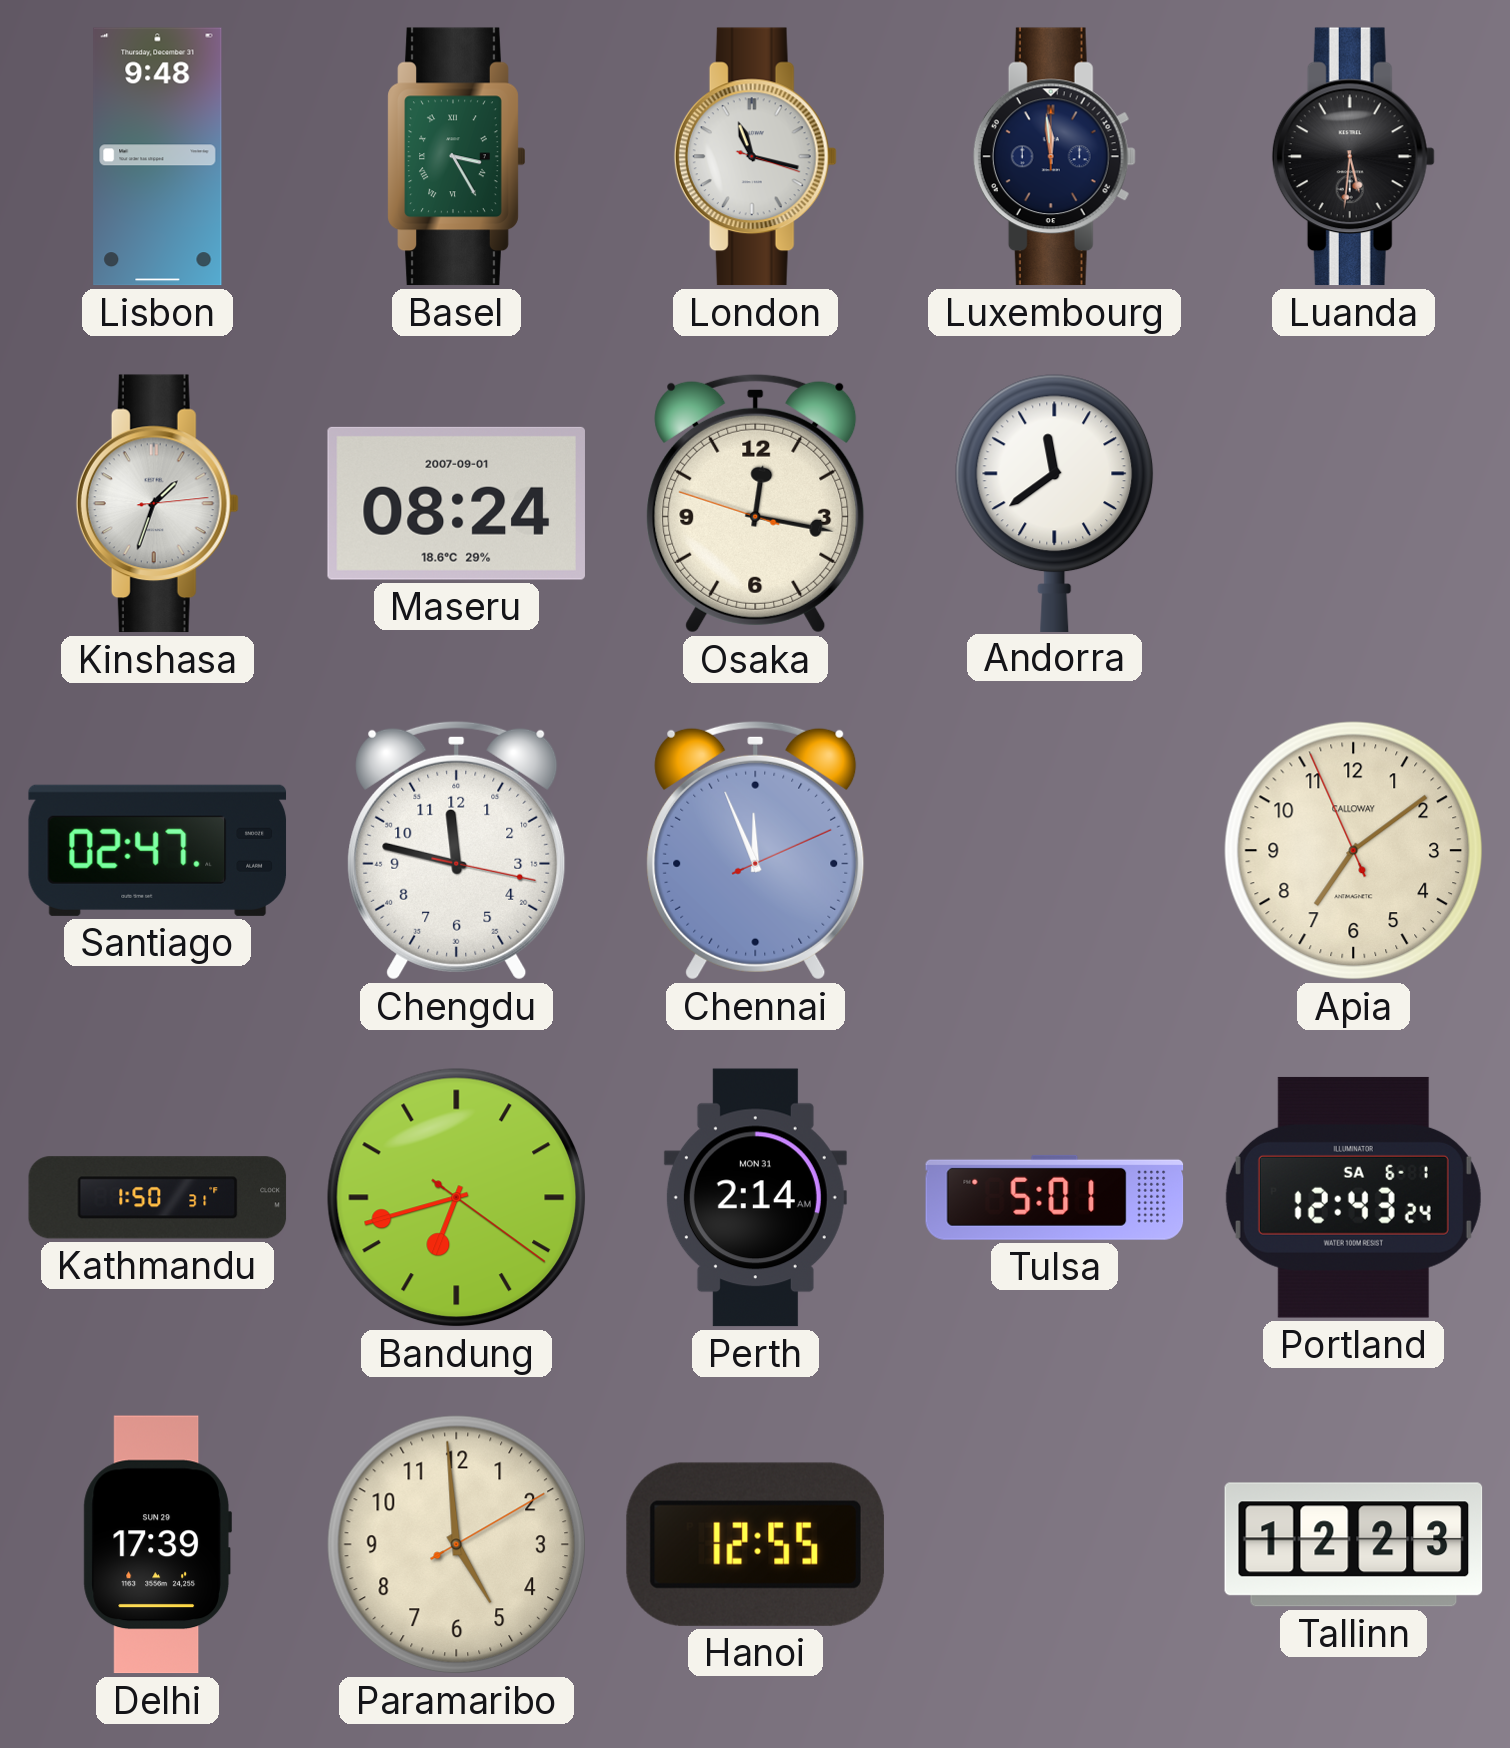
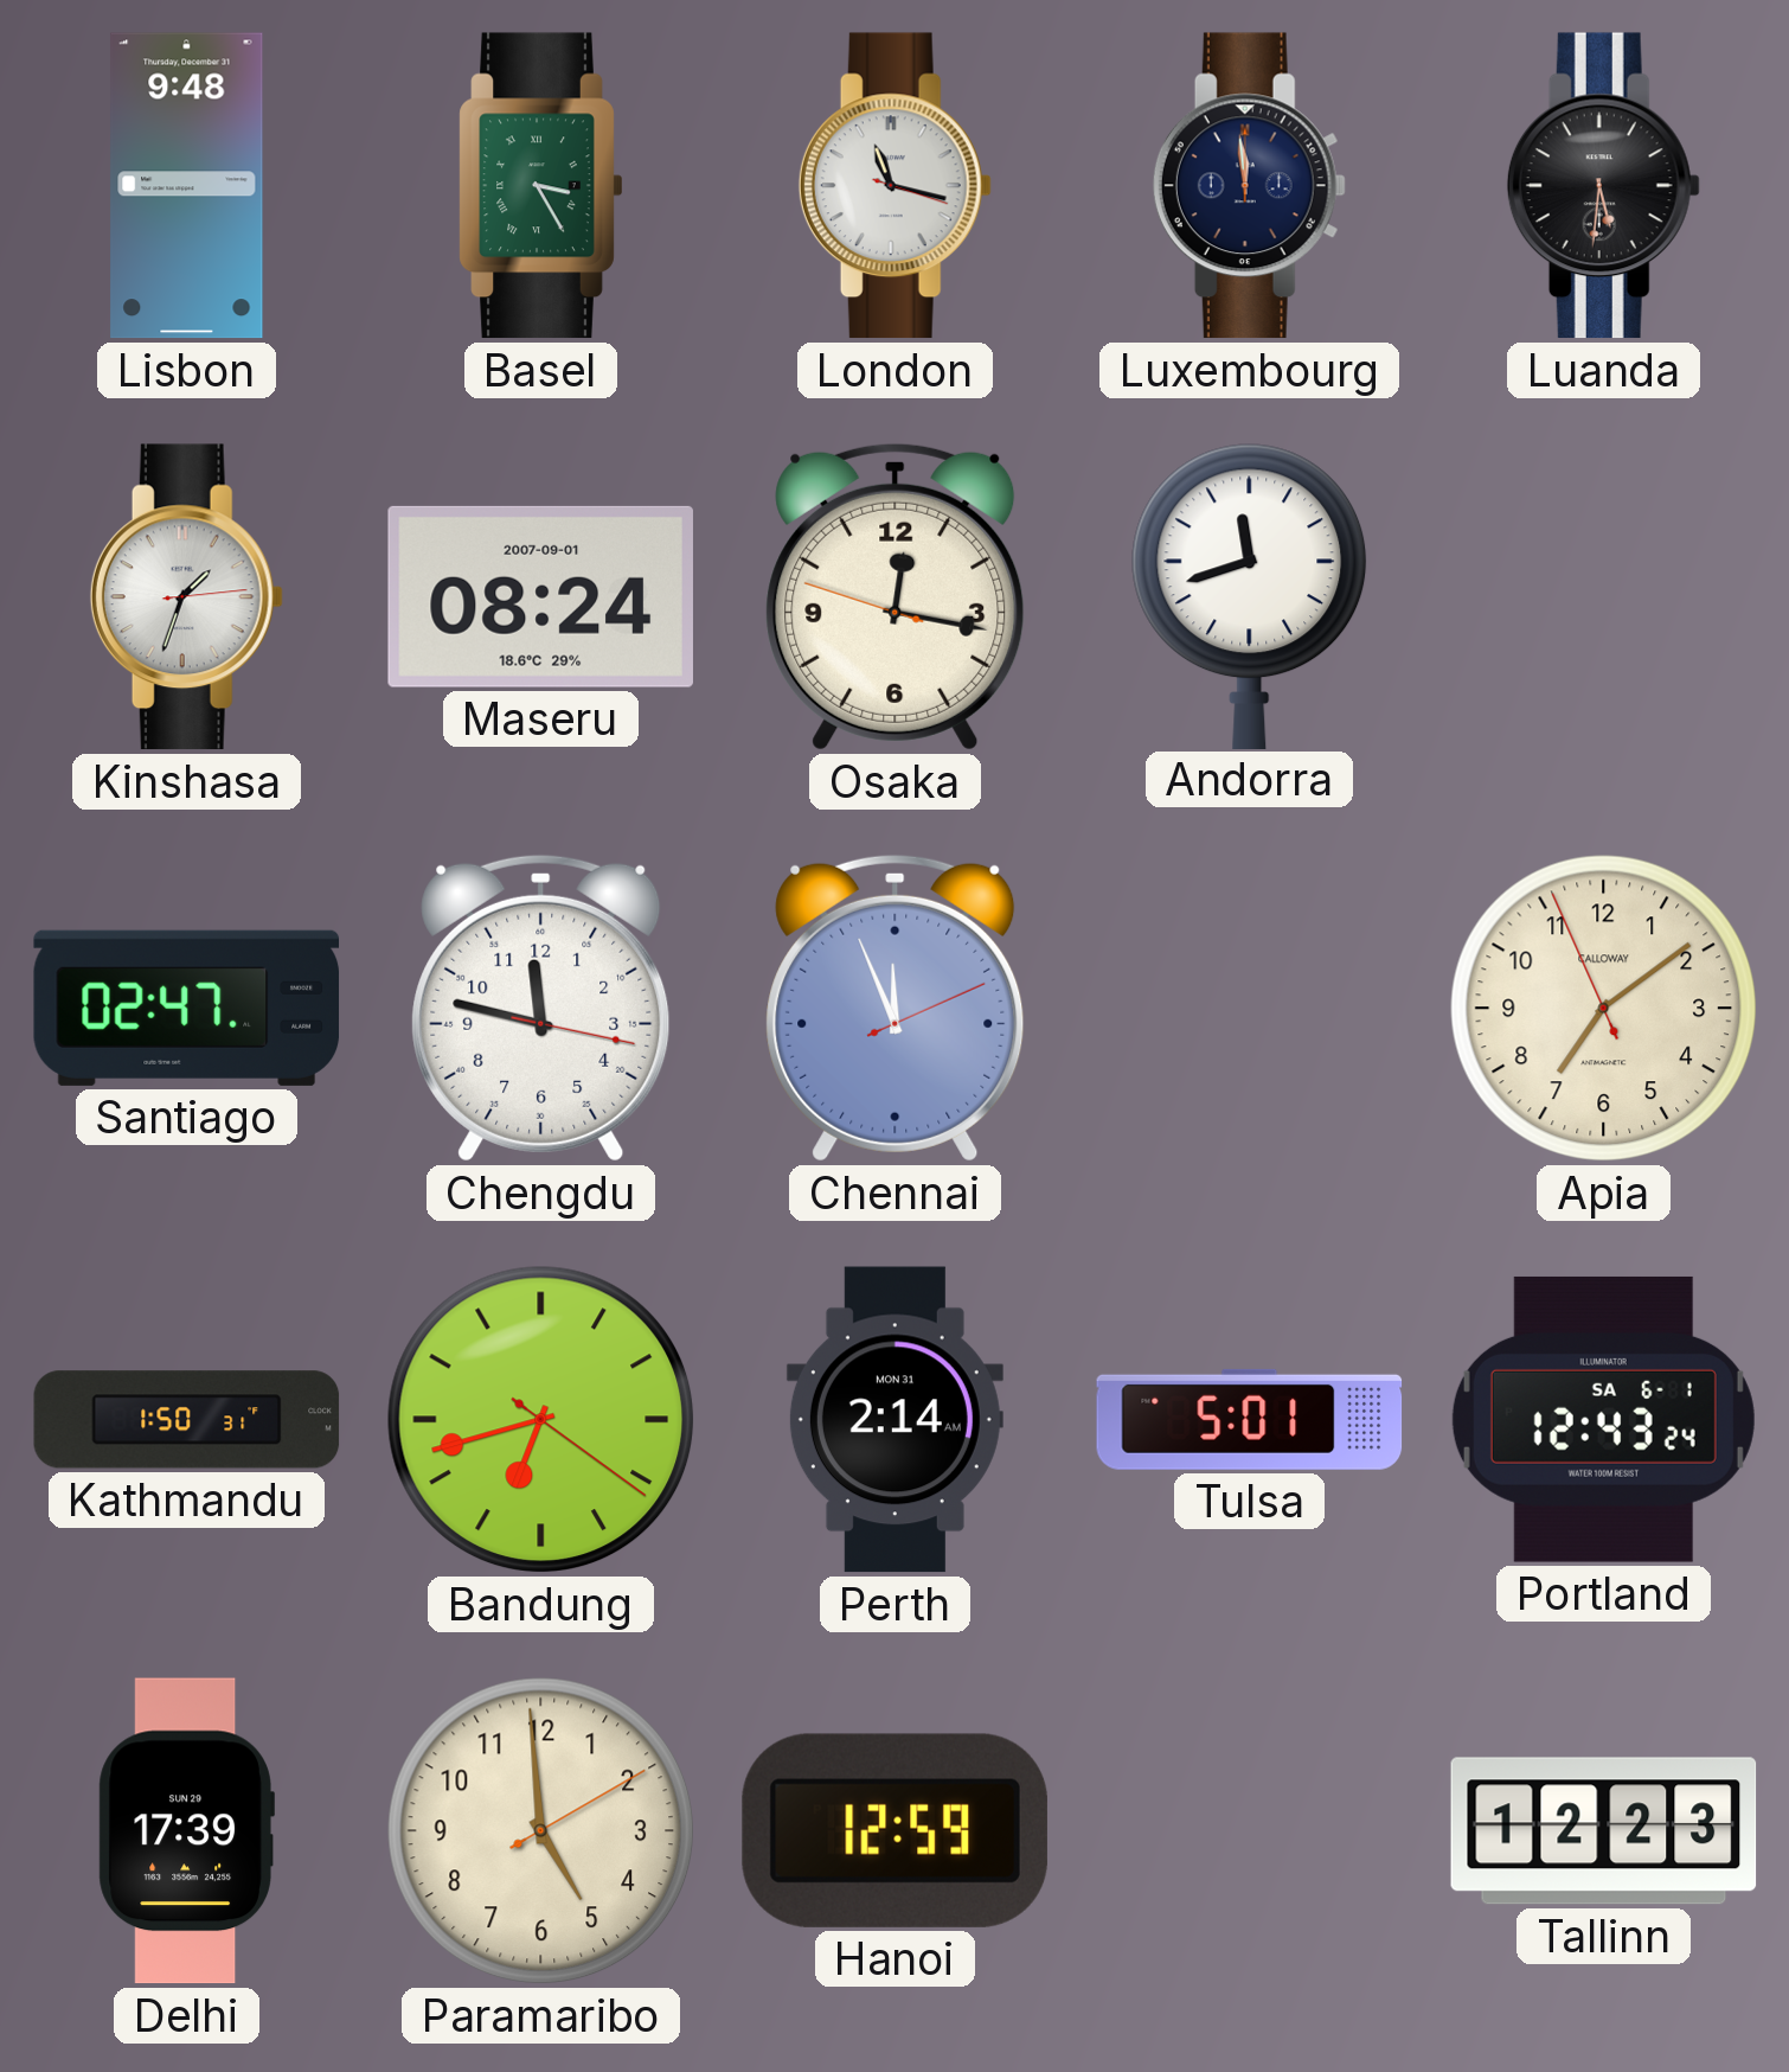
Andorra: 11:39 -> 11:42 (1250, 596)
Hanoi: 12:55 -> 12:59 (894, 1830)
